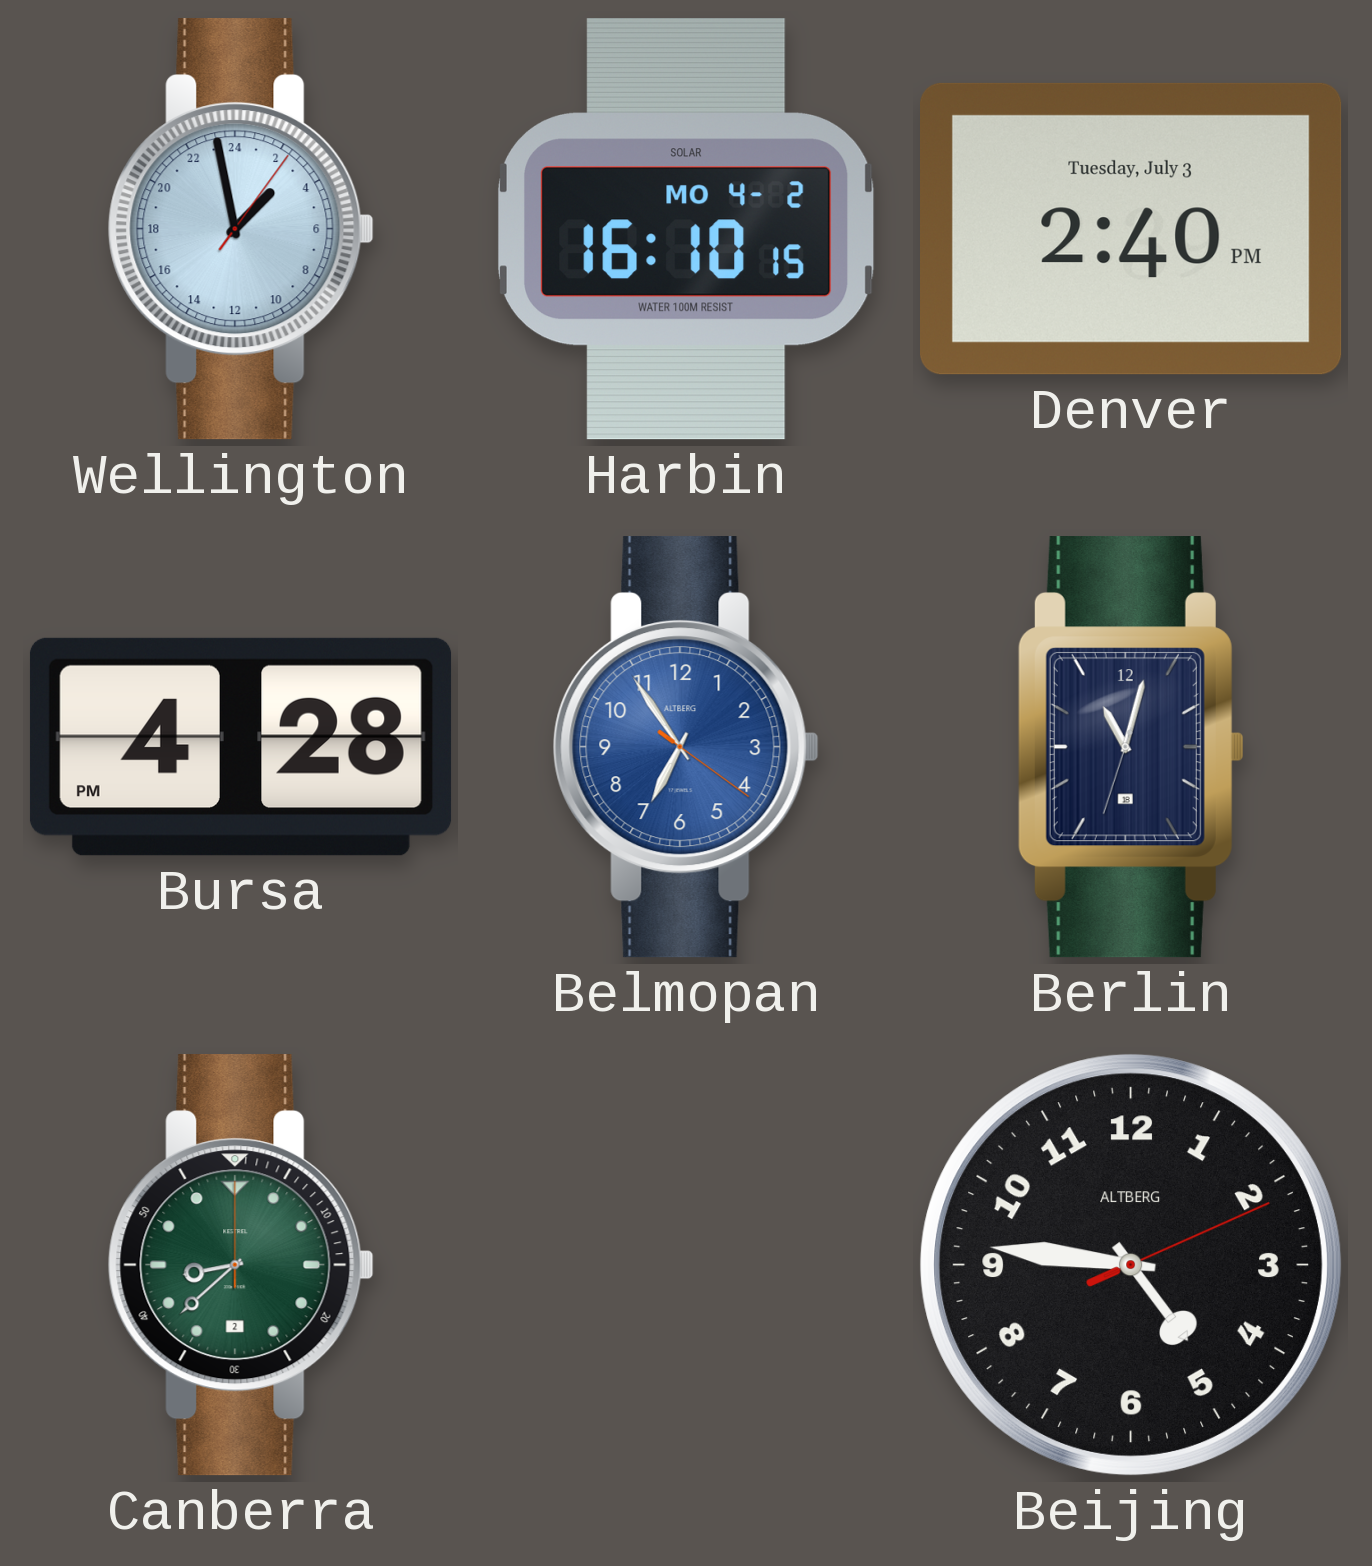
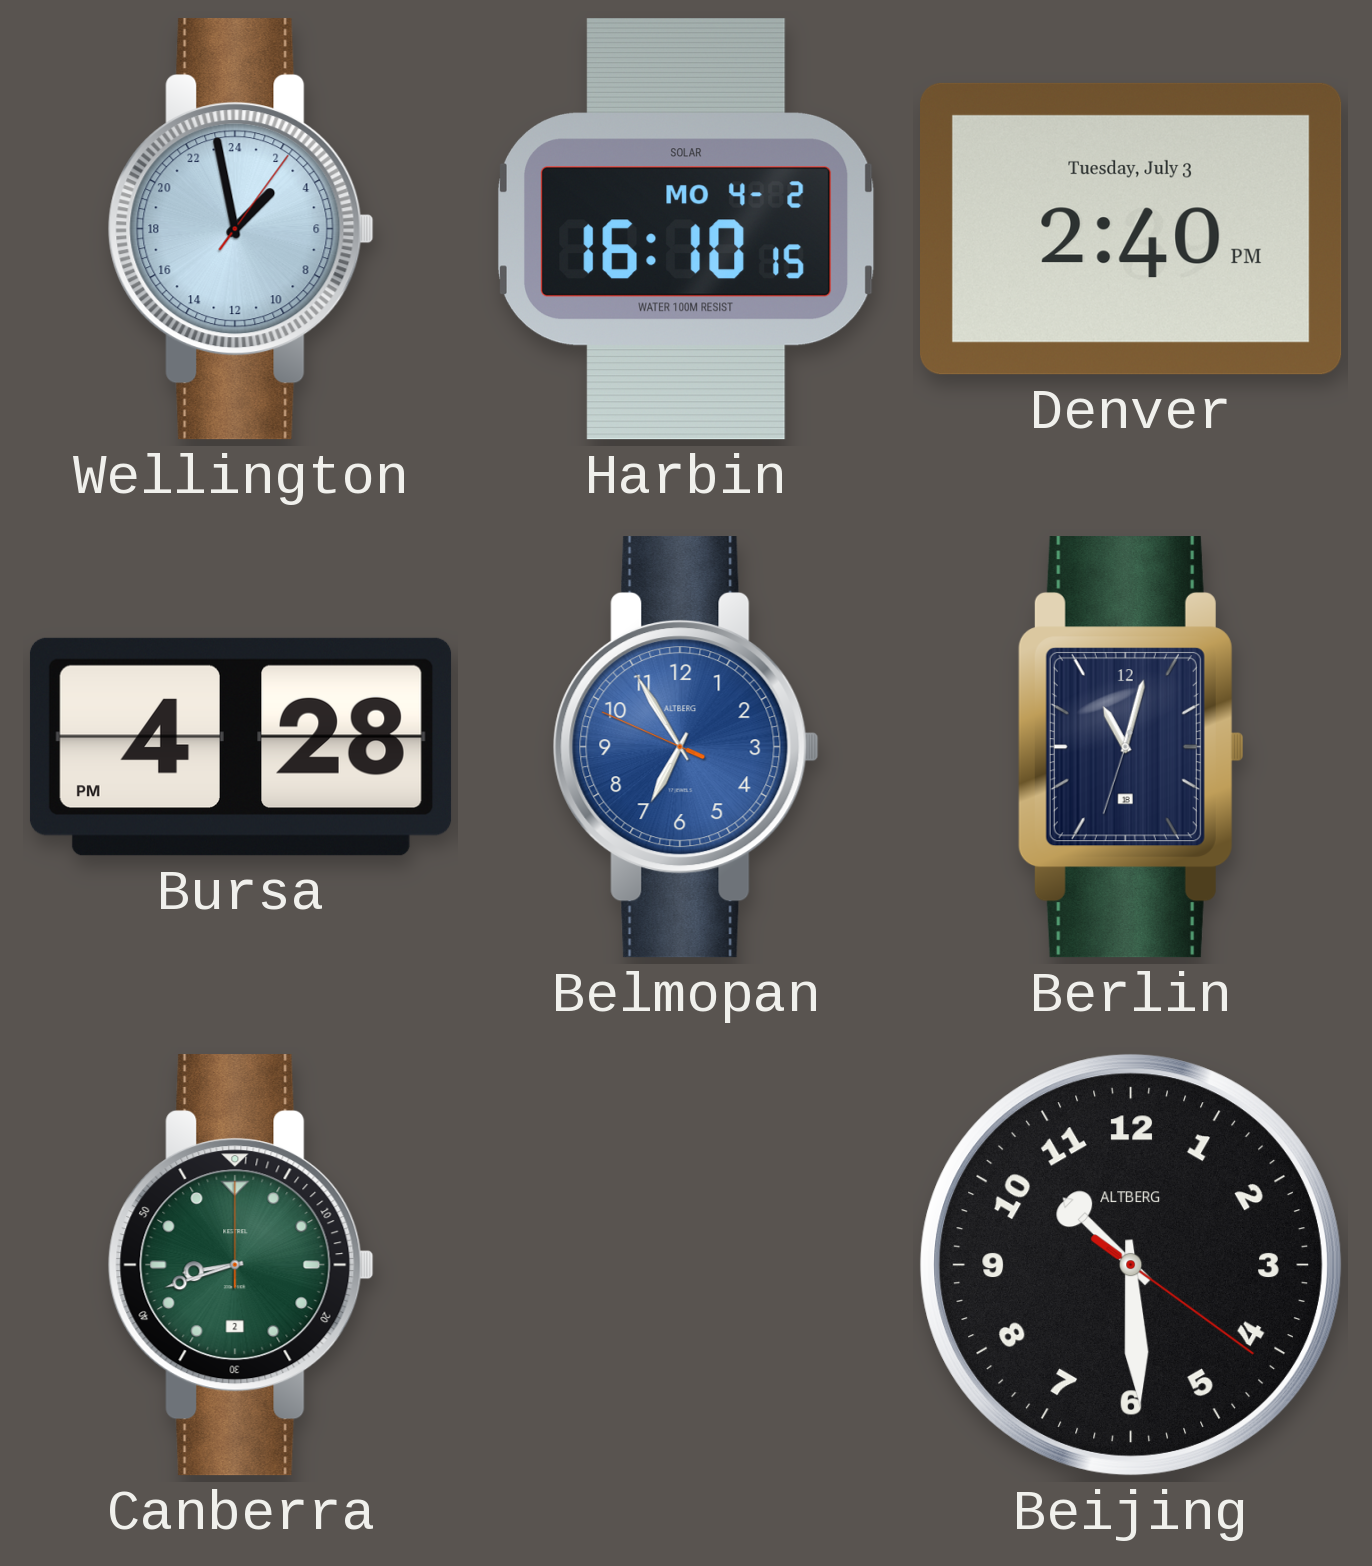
Belmopan: 6:54:21 -> 6:54:49 (686, 747)
Canberra: 8:38 -> 8:42 (241, 1265)
Beijing: 4:46 -> 10:29 (1131, 1265)
